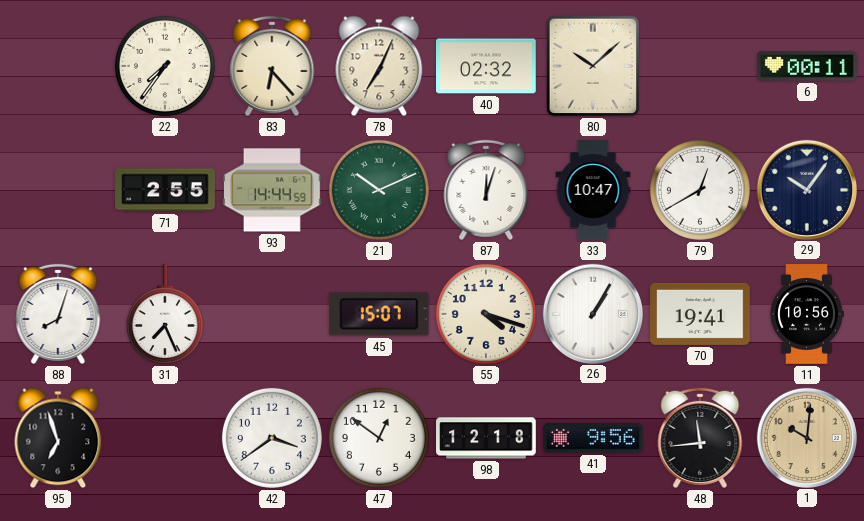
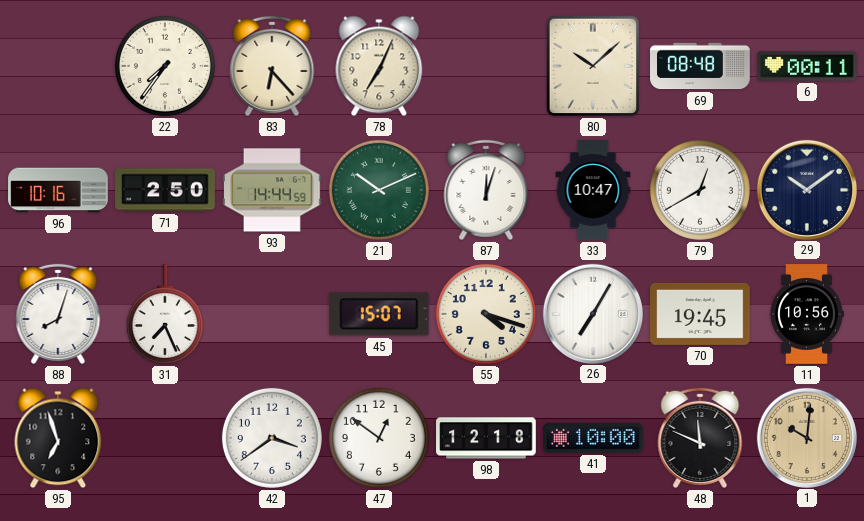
40: 02:32 -> none (487, 66)
69: none -> 08:48 (700, 66)
96: none -> 10:16 (58, 190)
71: 2:55 -> 2:50 (165, 190)
29: 10:06 -> 10:09 (806, 189)
26: 1:05 -> 7:05 (592, 313)
70: 19:41 -> 19:45 (700, 314)
41: 9:56 -> 10:00 (594, 439)
48: 11:44 -> 11:49 (700, 438)
